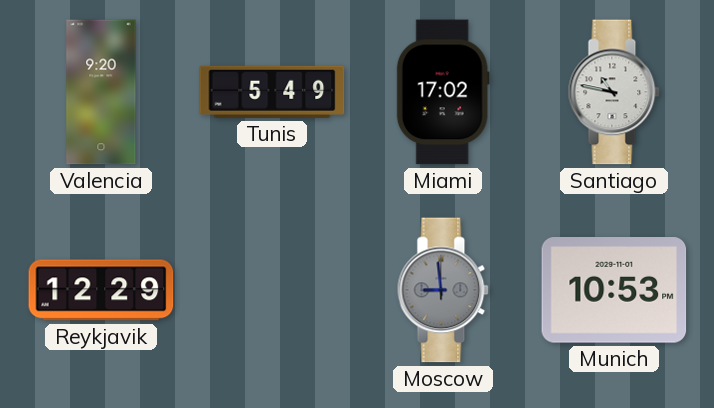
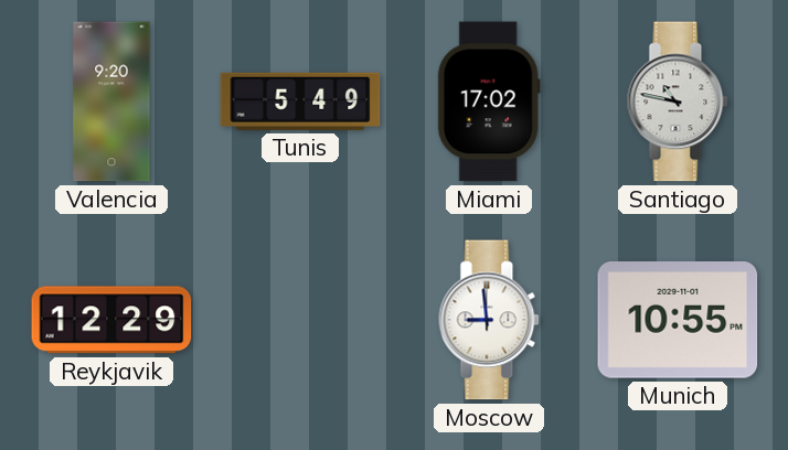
Moscow dial: grey -> white (489, 320)
Munich: 10:53 -> 10:55 (678, 321)
